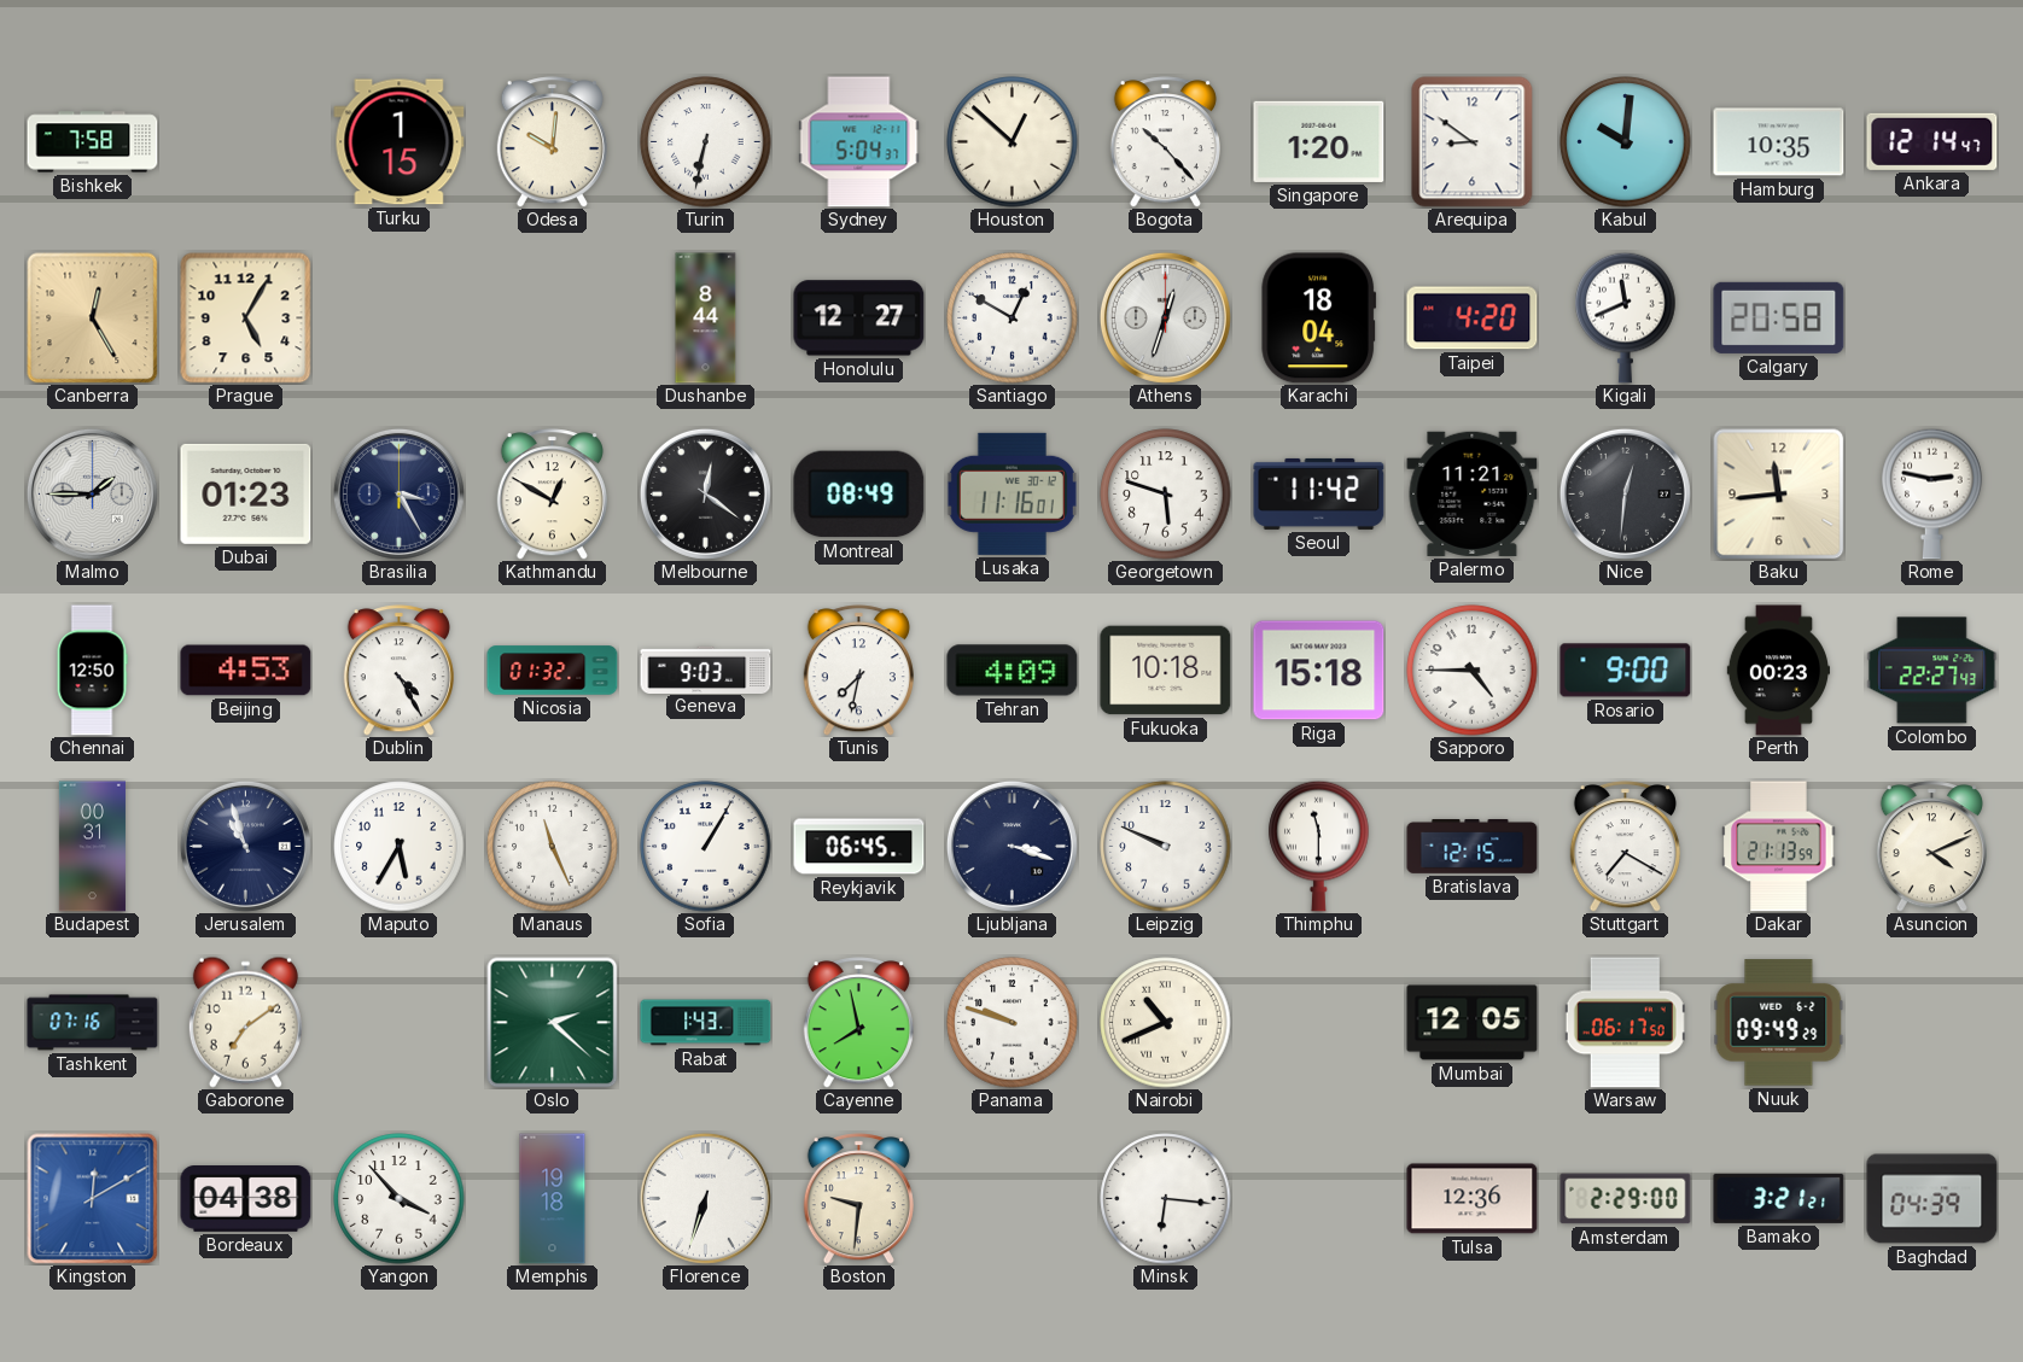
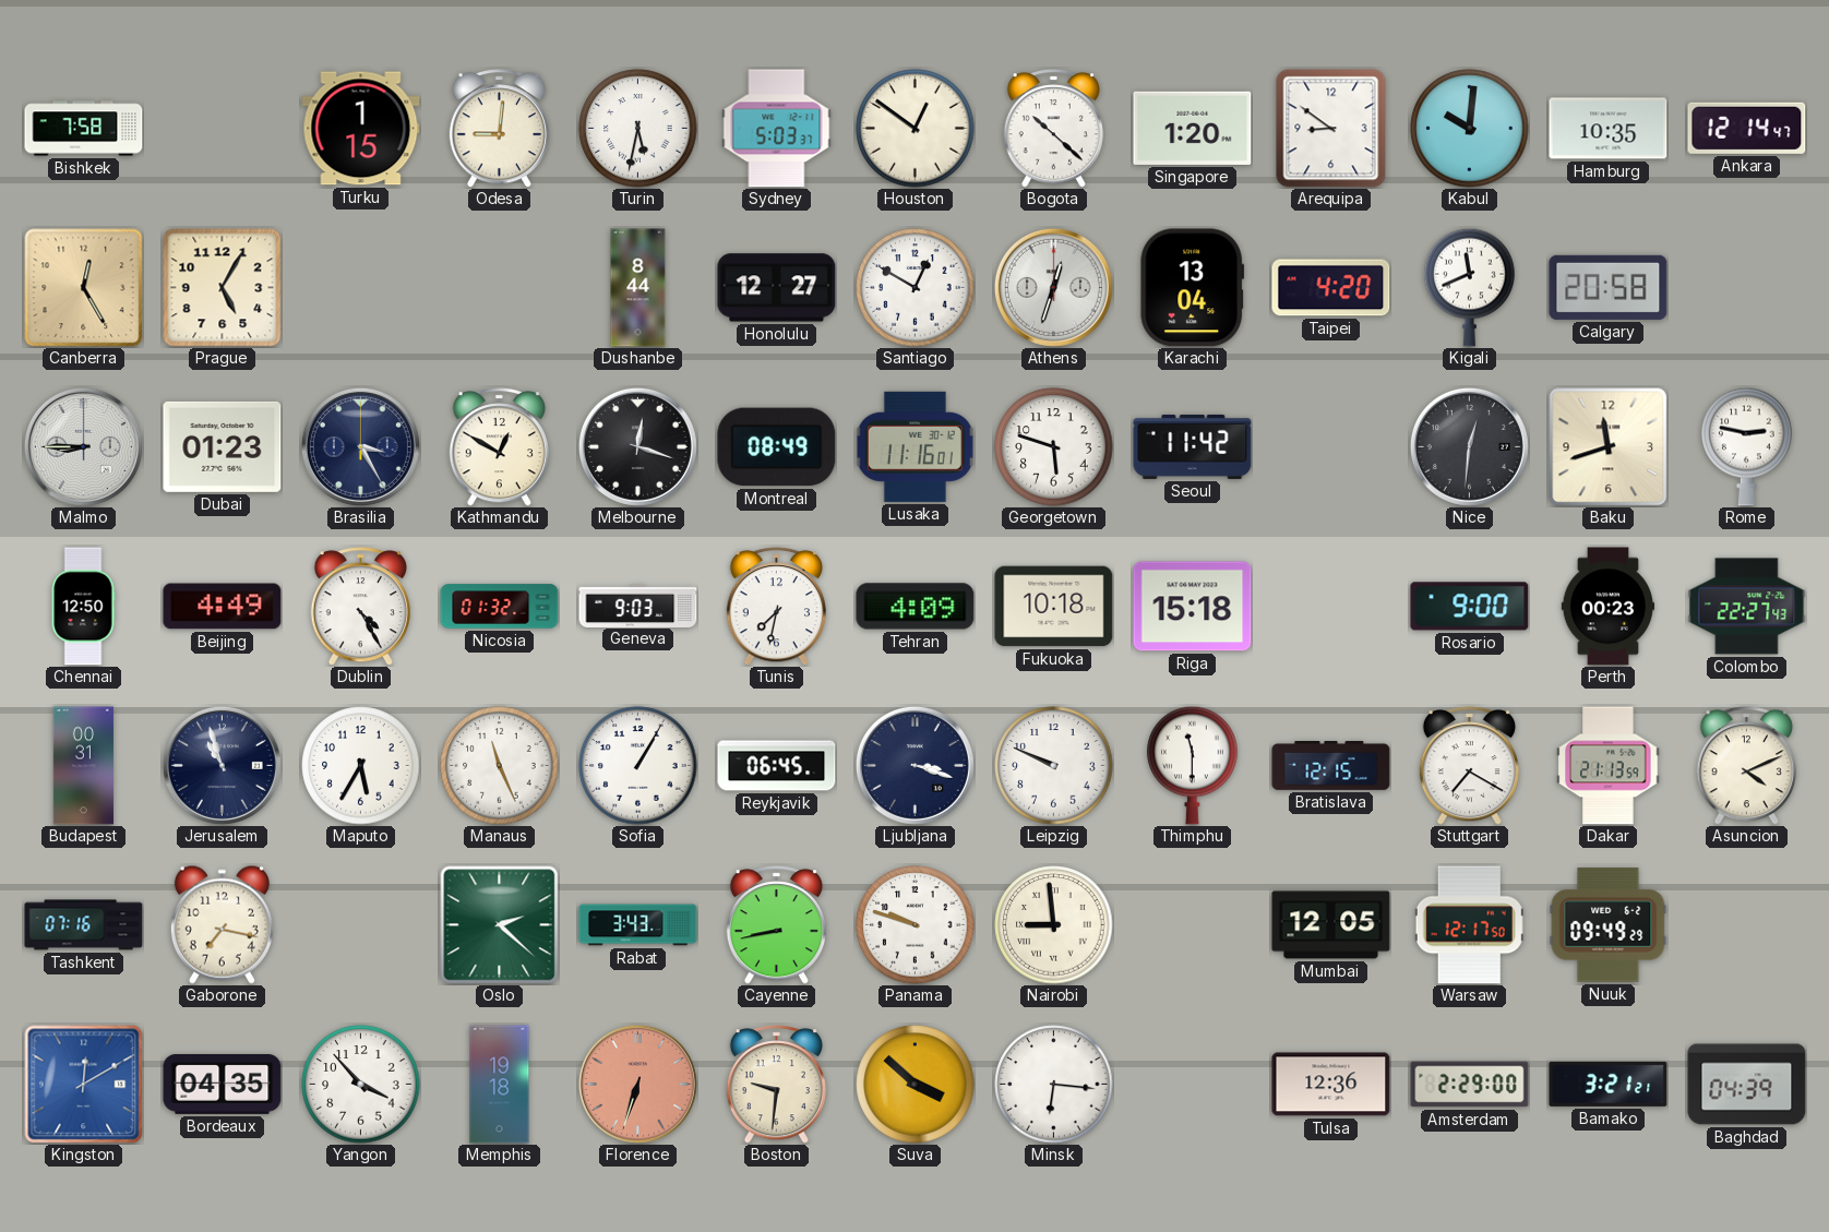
Odesa: 10:01 -> 9:01 (499, 129)
Turin: 6:32 -> 5:32 (638, 129)
Sydney: 5:04 -> 5:03 (777, 129)
Houston: 12:52 -> 12:51 (916, 129)
Bogota: 10:23 -> 10:22 (1053, 129)
Karachi: 18:04 -> 13:04 (1193, 288)
Malmo: 1:45 -> 8:45 (83, 446)
Melbourne: 12:21 -> 12:18 (637, 446)
Palermo: 11:21 -> none (1473, 493)
Baku: 11:44 -> 11:42 (1607, 446)
Beijing: 4:53 -> 4:49 (223, 607)
Sapporo: 4:45 -> none (1473, 671)
Gaborone: 7:09 -> 7:17 (222, 924)
Rabat: 1:43 -> 3:43 (638, 925)
Cayenne: 7:58 -> 8:43 (776, 925)
Nairobi: 10:41 -> 8:59 (1054, 925)
Warsaw: 06:17 -> 12:17 (1469, 925)
Bordeaux: 04:38 -> 04:35 (223, 1085)
Florence dial: white -> salmon (637, 1084)
Suva: none -> 3:52 (916, 1085)
